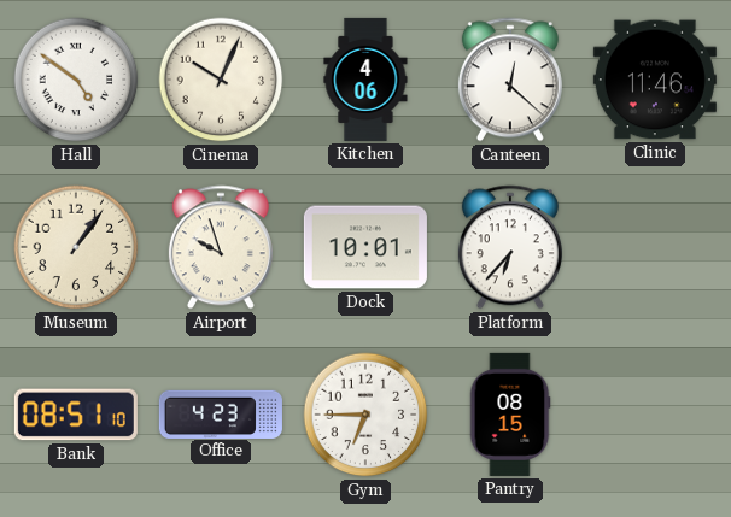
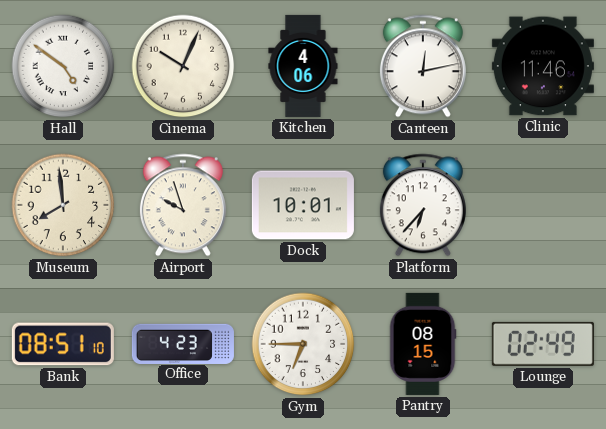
Canteen: 12:22 -> 12:13 (423, 66)
Museum: 1:06 -> 7:59 (63, 205)
Lounge: none -> 02:49 (543, 344)
